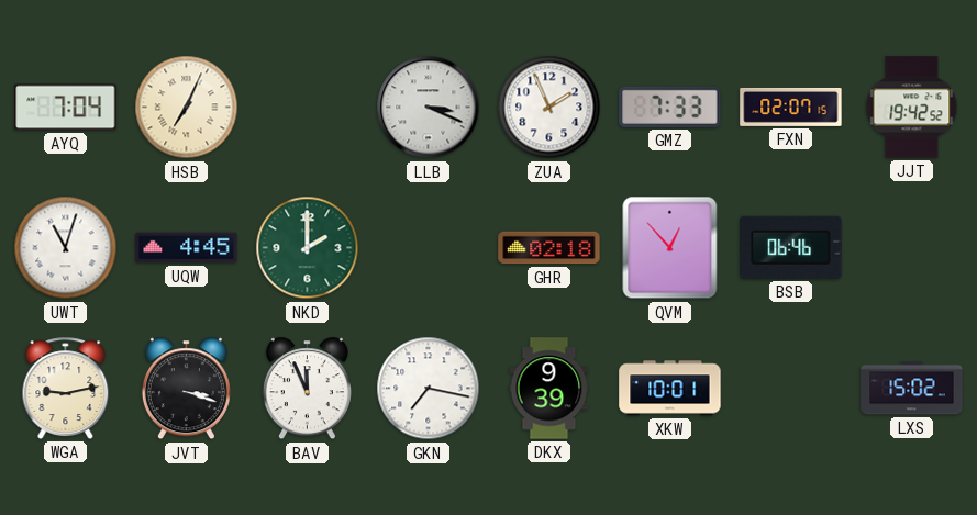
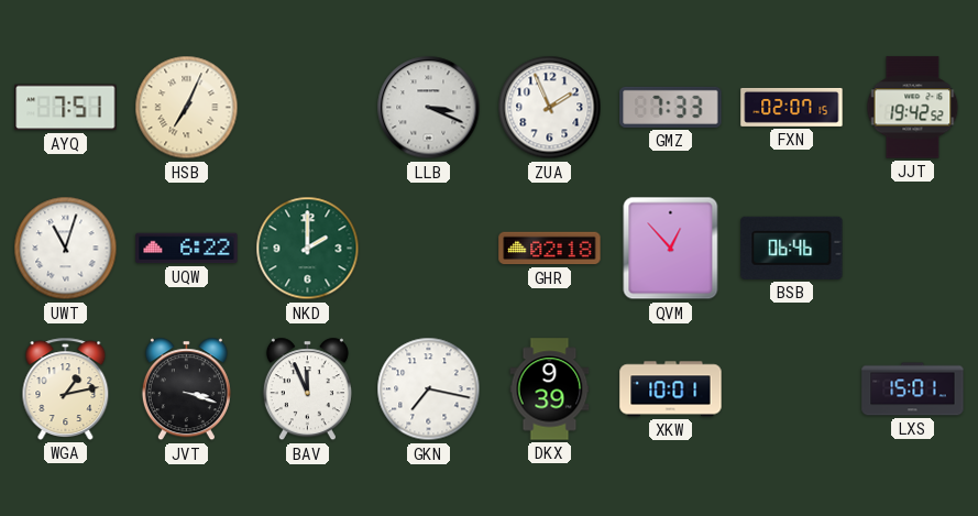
AYQ: 7:04 -> 7:51 (66, 108)
UQW: 4:45 -> 6:22 (187, 249)
WGA: 9:13 -> 1:13 (66, 388)
LXS: 15:02 -> 15:01 (913, 389)
